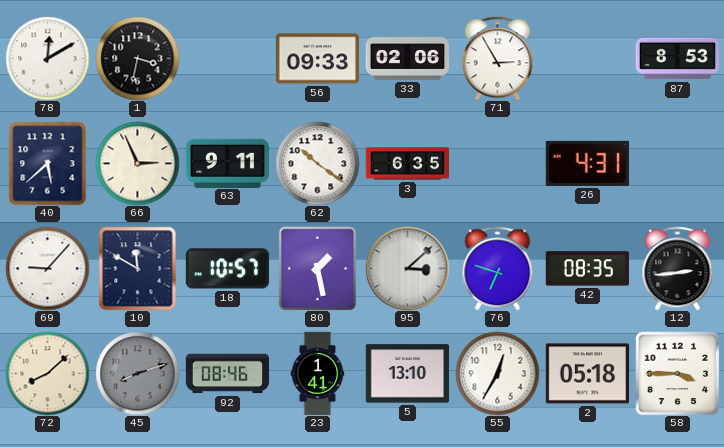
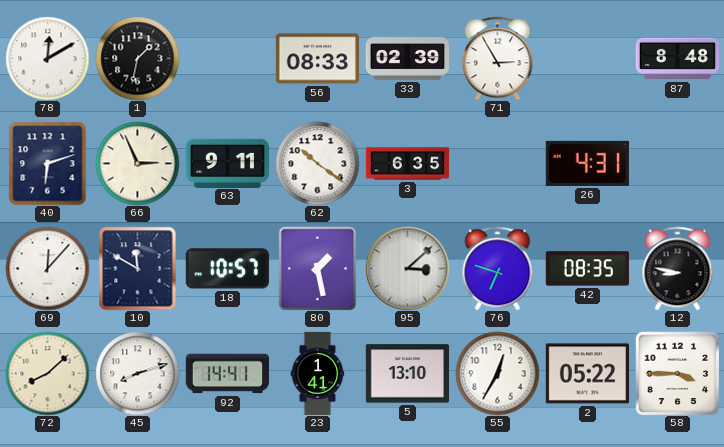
1: 3:32 -> 1:32 (137, 58)
56: 09:33 -> 08:33 (317, 59)
33: 02:06 -> 02:39 (407, 59)
87: 8:53 -> 8:48 (677, 59)
40: 5:38 -> 6:12 (48, 163)
69: 9:07 -> 12:07 (47, 268)
12: 2:44 -> 8:47 (678, 268)
45 dial: grey -> white (137, 373)
92: 08:46 -> 14:41 (227, 374)
2: 05:18 -> 05:22 (587, 374)
